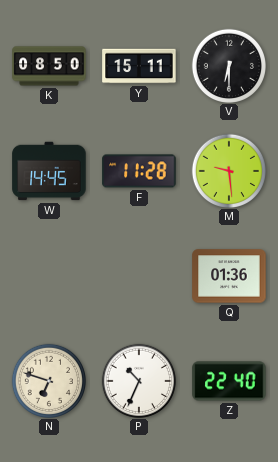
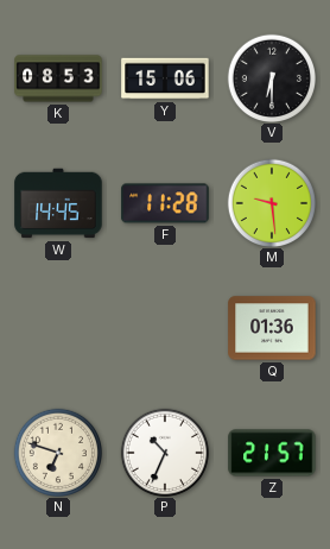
K: 08:50 -> 08:53 (58, 78)
Y: 15:11 -> 15:06 (165, 78)
Z: 22:40 -> 21:57 (272, 453)
